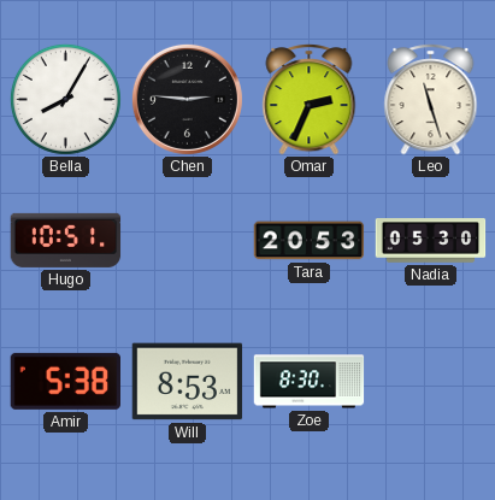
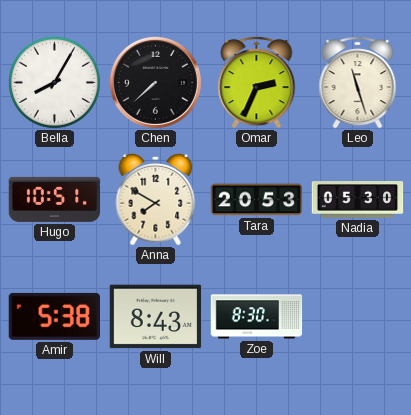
Chen: 2:46 -> 7:38 (155, 82)
Anna: none -> 7:50 (156, 199)
Will: 8:53 -> 8:43 (156, 317)
